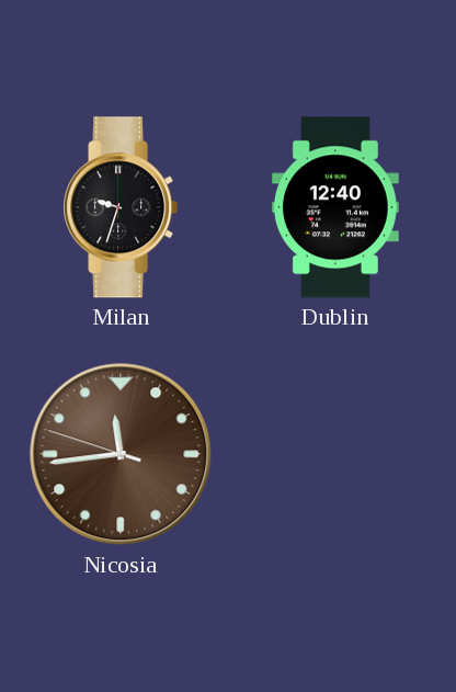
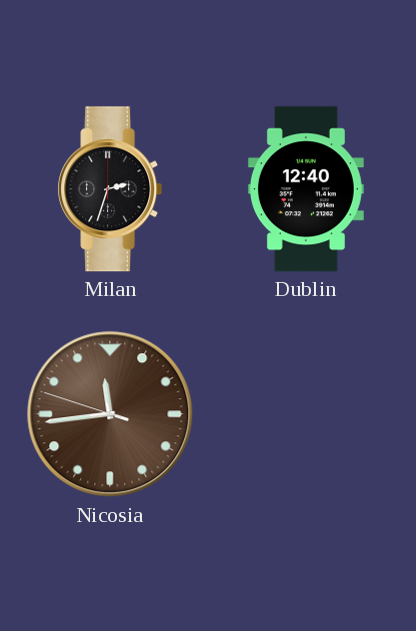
Milan: 9:33 -> 2:33 (110, 189)
